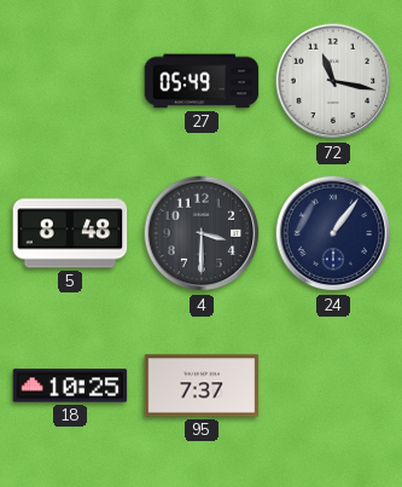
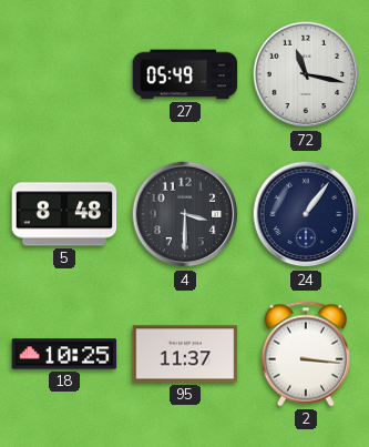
95: 7:37 -> 11:37 (185, 354)
2: none -> 3:16 (306, 354)
